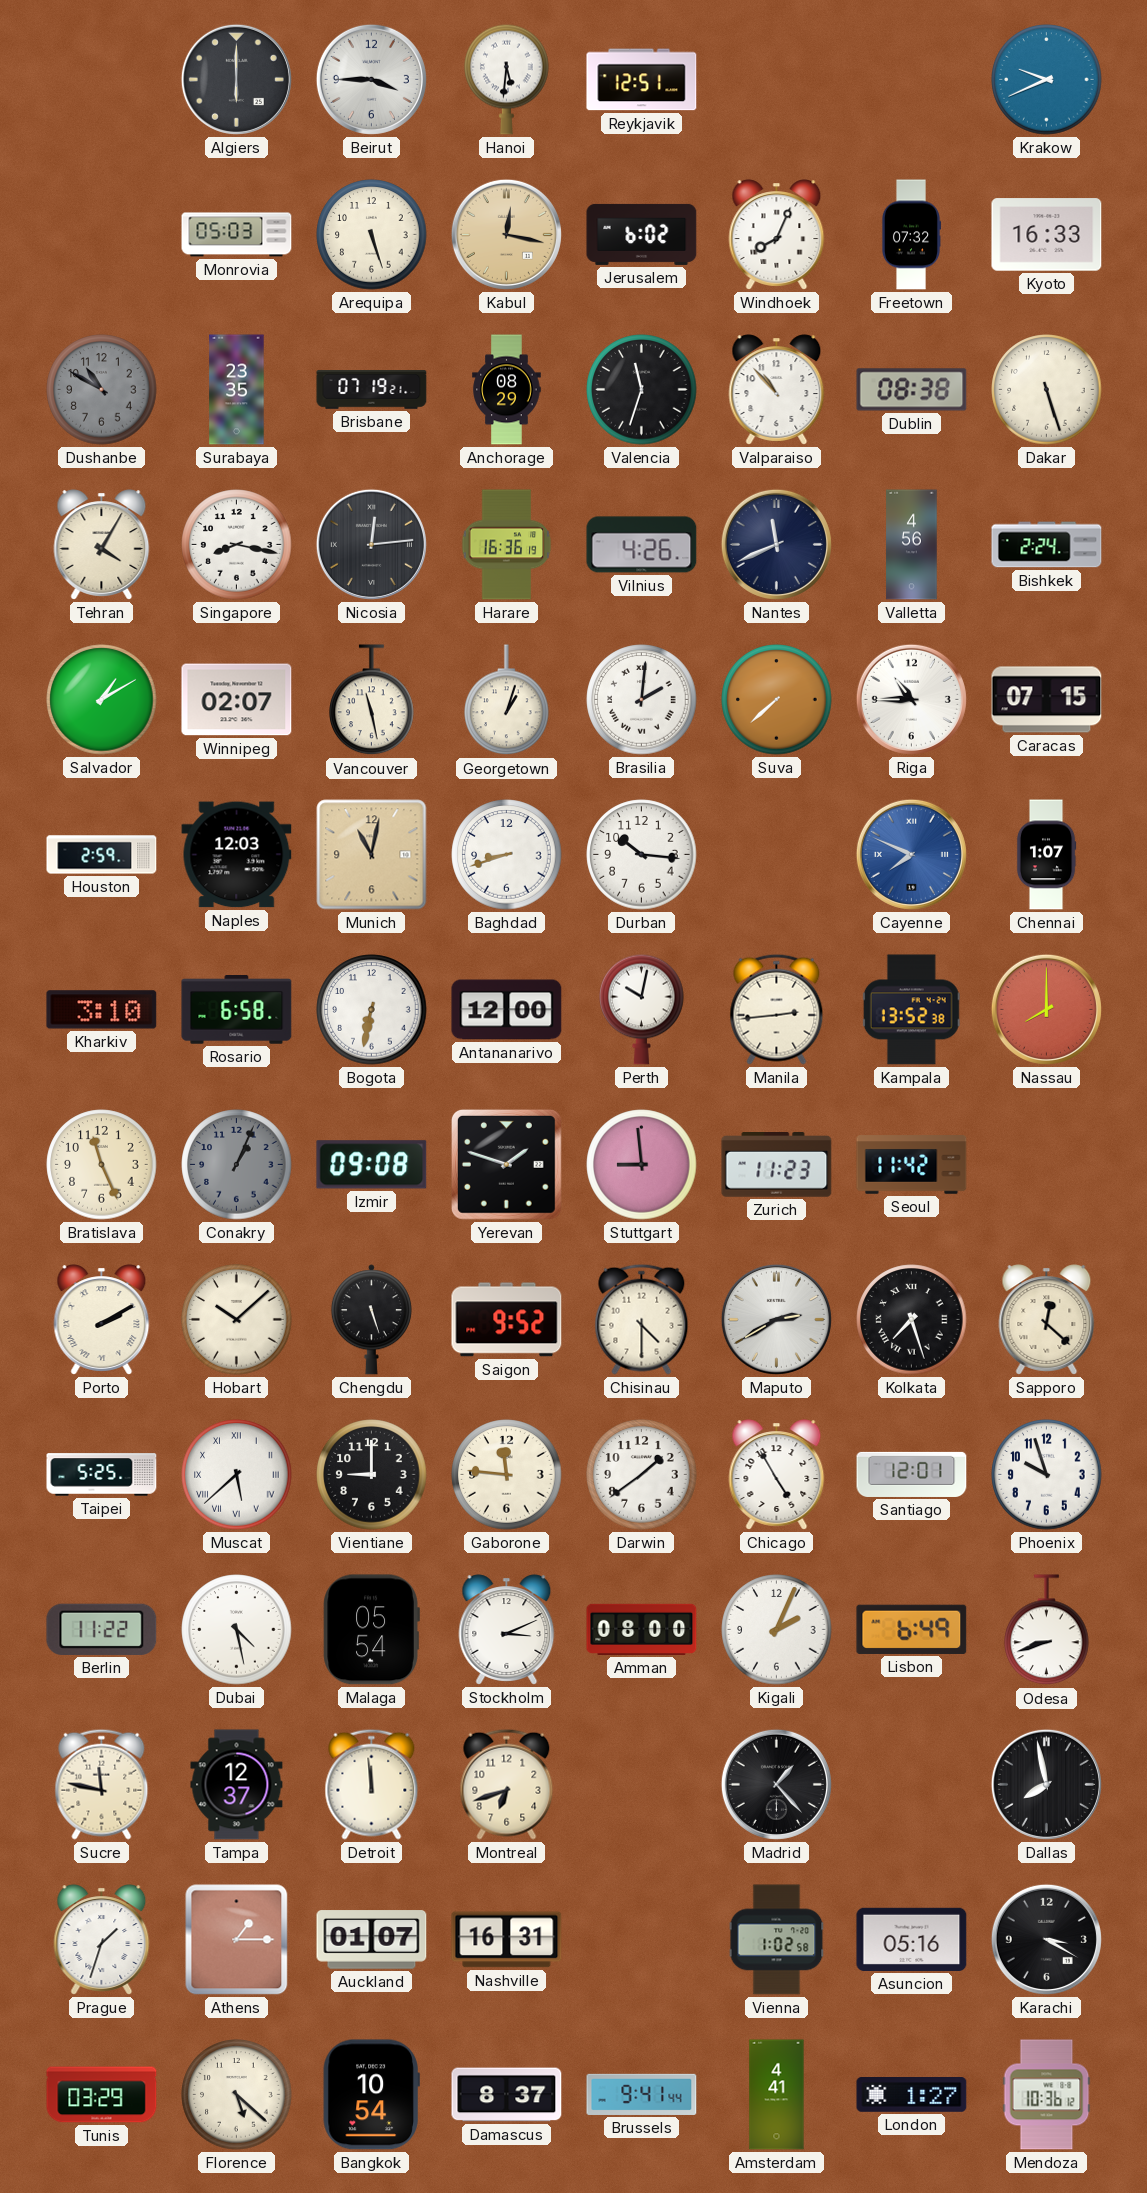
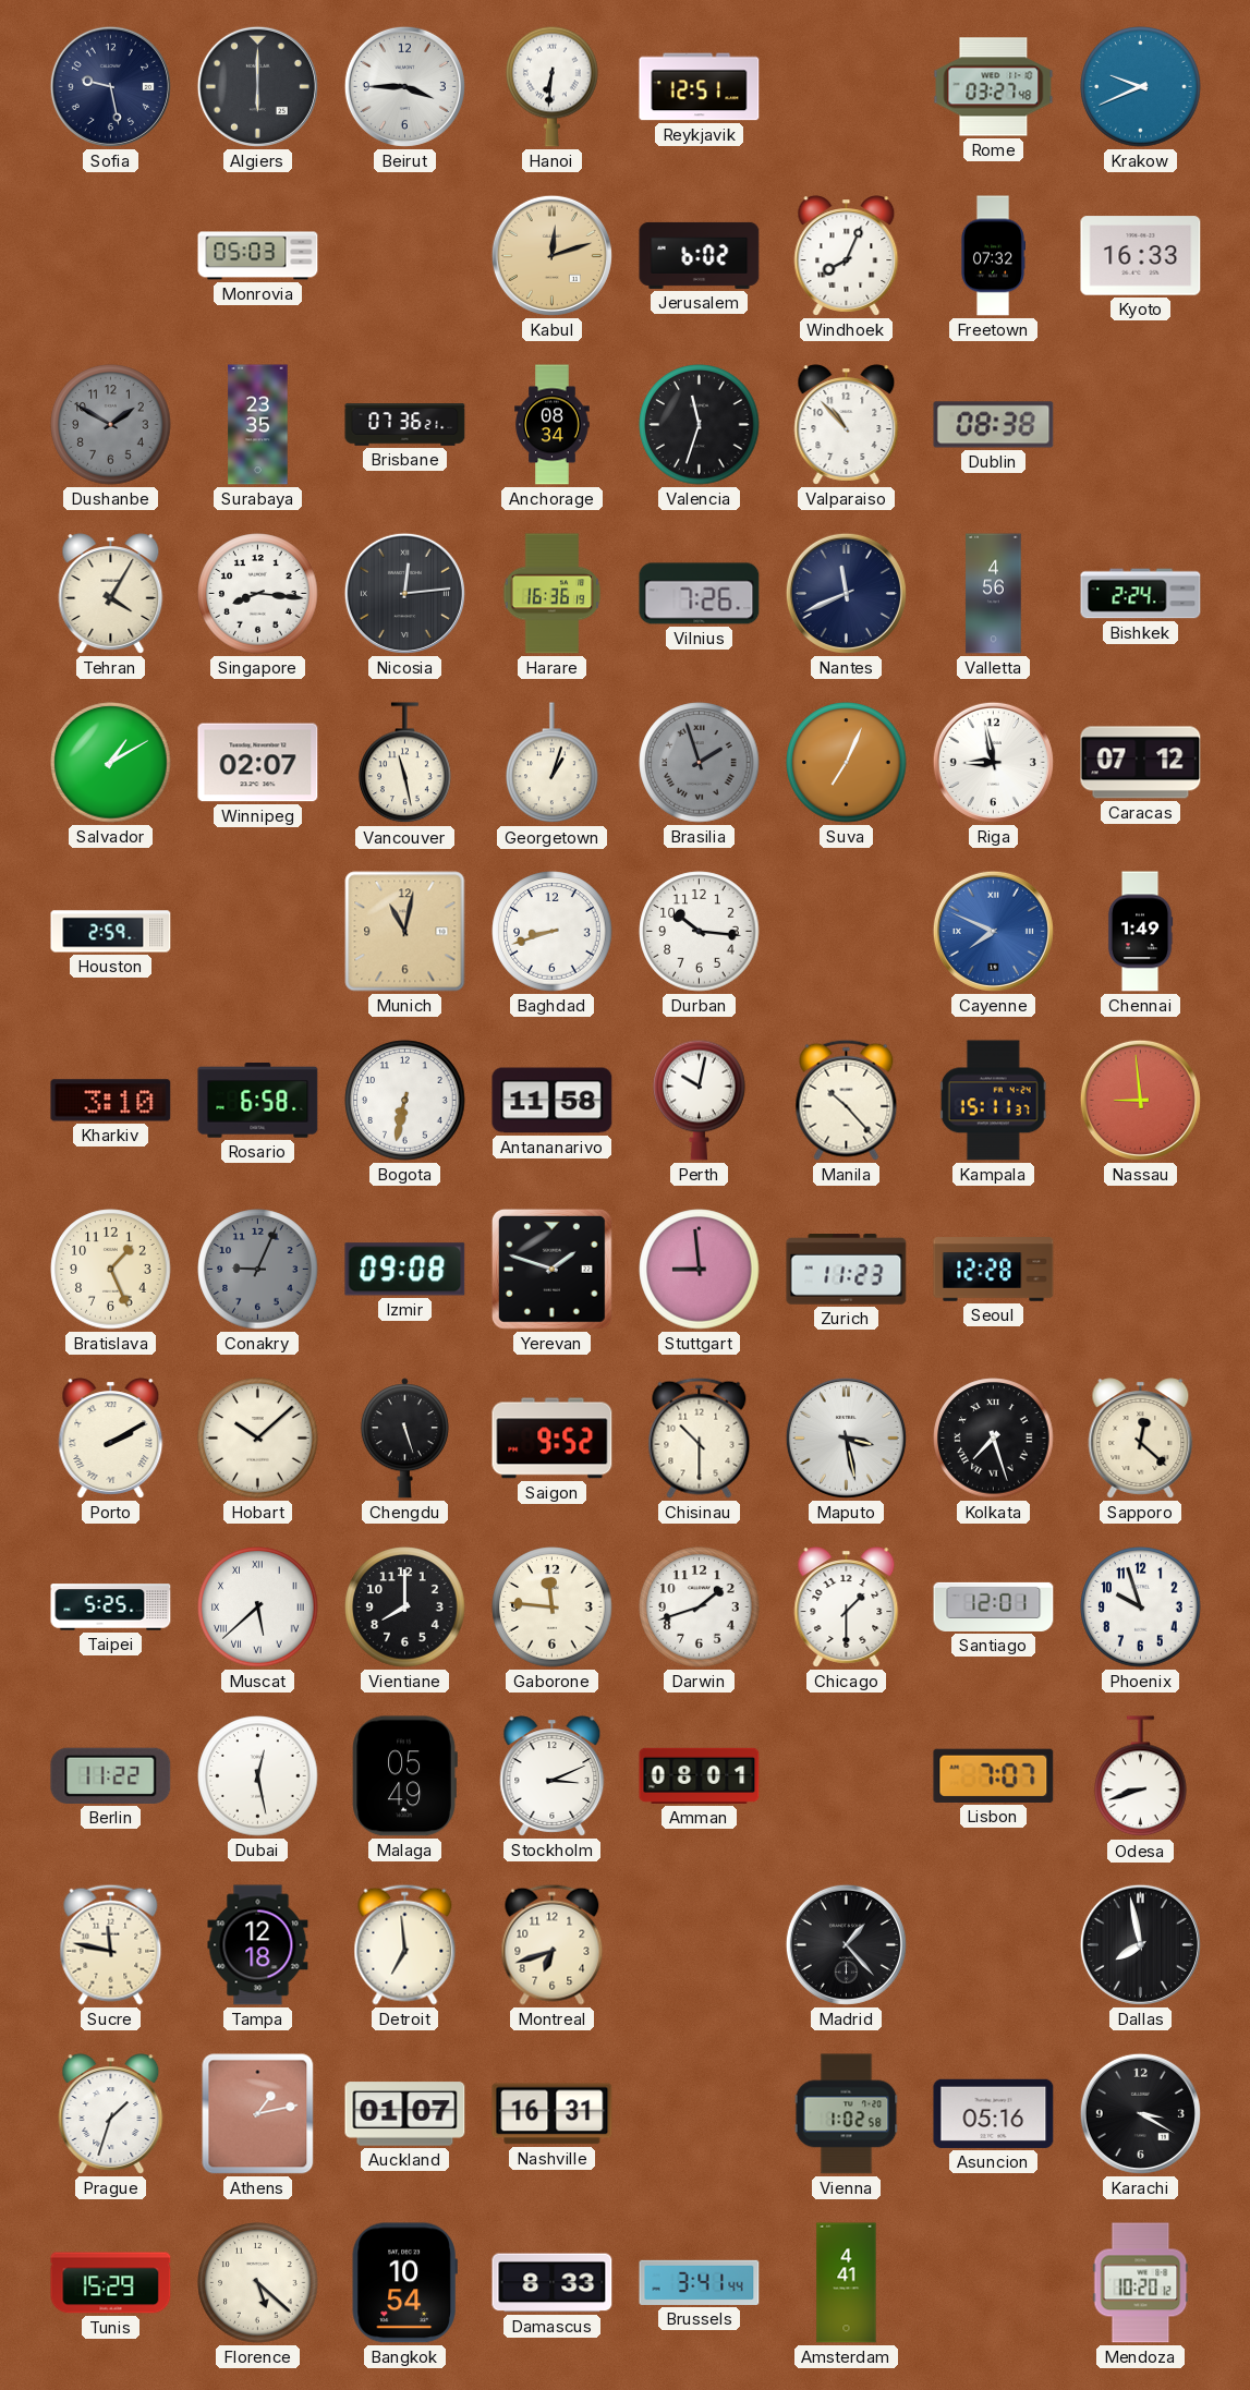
Sofia: none -> 9:28 (110, 86)
Hanoi: 5:31 -> 6:31 (553, 86)
Rome: none -> 03:27 (994, 87)
Arequipa: 5:27 -> none (372, 235)
Kabul: 12:17 -> 12:12 (551, 255)
Dushanbe: 10:50 -> 1:50 (111, 425)
Brisbane: 07:19 -> 07:36 (405, 425)
Anchorage: 08:29 -> 08:34 (553, 425)
Dakar: 5:27 -> none (1047, 390)
Singapore: 8:17 -> 8:16 (258, 594)
Vilnius: 4:26 -> 7:26 (700, 594)
Brasilia: 2:01 -> 1:57 (700, 763)
Brasilia dial: white -> grey (700, 763)
Suva: 7:38 -> 7:04 (847, 763)
Riga: 10:45 -> 8:58 (993, 762)
Caracas: 07:15 -> 07:12 (1141, 763)
Naples: 12:03 -> none (237, 855)
Chennai: 1:07 -> 1:49 (1140, 932)
Antananarivo: 12:00 -> 11:58 (553, 1101)
Manila: 2:44 -> 10:23 (847, 1100)
Kampala: 13:52 -> 15:11 (993, 1101)
Nassau: 8:00 -> 8:59 (1140, 1100)
Bratislava: 11:26 -> 1:26 (111, 1270)
Conakry: 1:04 -> 9:04 (258, 1270)
Seoul: 11:42 -> 12:28 (994, 1270)
Chisinau: 4:30 -> 10:30 (700, 1437)
Maputo: 2:40 -> 3:28 (846, 1437)
Vientiane: 9:00 -> 8:00 (405, 1608)
Darwin: 1:39 -> 1:42 (700, 1608)
Chicago: 4:55 -> 1:30 (847, 1608)
Dubai: 4:28 -> 12:28 (258, 1776)
Malaga: 05:54 -> 05:49 (404, 1776)
Amman: 08:00 -> 08:01 (700, 1775)
Kigali: 2:04 -> none (777, 1630)
Lisbon: 6:49 -> 7:07 (994, 1775)
Tampa: 12:37 -> 12:18 (258, 1945)
Detroit: 11:59 -> 6:59 (405, 1944)
Athens: 1:15 -> 1:13 (258, 2114)
Tunis: 03:29 -> 15:29 (111, 2283)
Damascus: 8:37 -> 8:33 (553, 2283)
Brussels: 9:41 -> 3:41 (700, 2282)
London: 1:27 -> none (912, 2095)
Mendoza: 10:36 -> 10:20 (1141, 2283)
